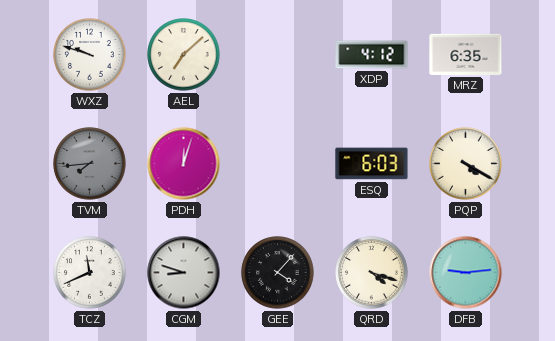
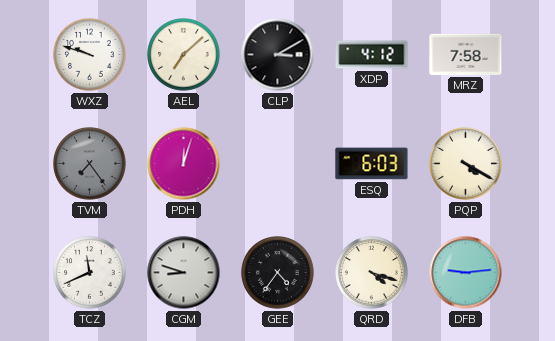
CLP: none -> 3:10 (278, 55)
MRZ: 6:35 -> 7:58 (466, 54)
TVM: 7:44 -> 7:24 (90, 164)
GEE: 4:07 -> 4:36 (278, 273)
